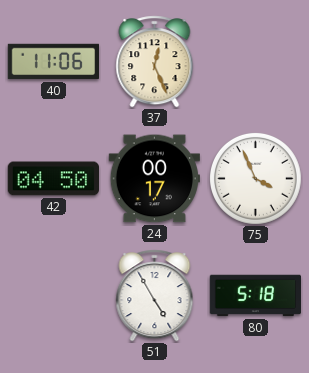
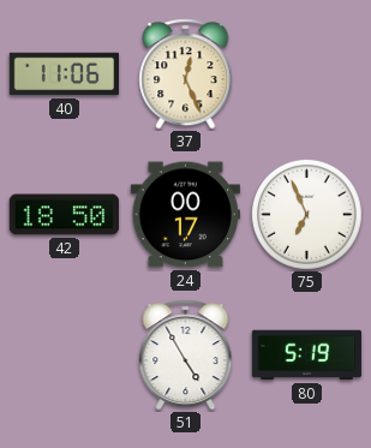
42: 04:50 -> 18:50 (64, 215)
75: 3:56 -> 6:56 (306, 214)
80: 5:18 -> 5:19 (306, 356)
